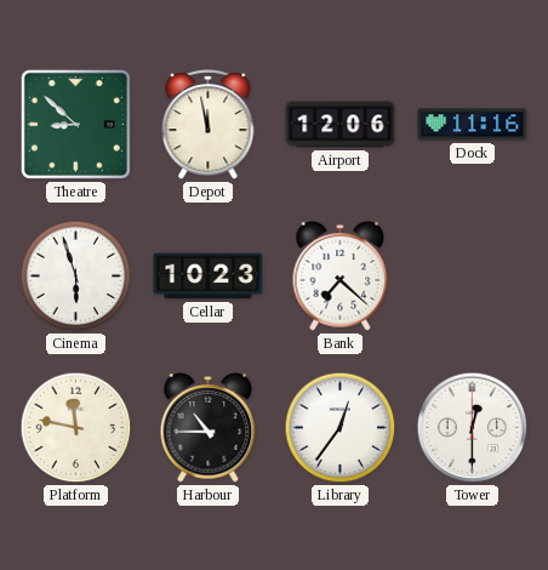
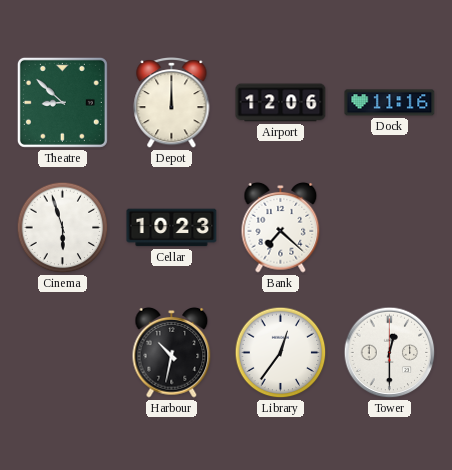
Depot: 11:58 -> 12:00 (172, 103)
Platform: 11:47 -> none (76, 428)
Harbour: 10:45 -> 10:32 (172, 352)
